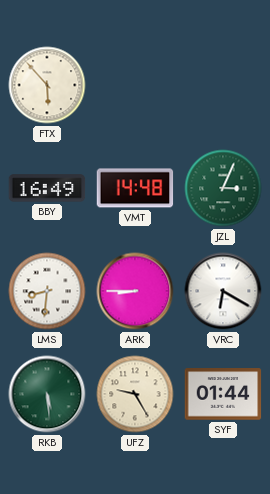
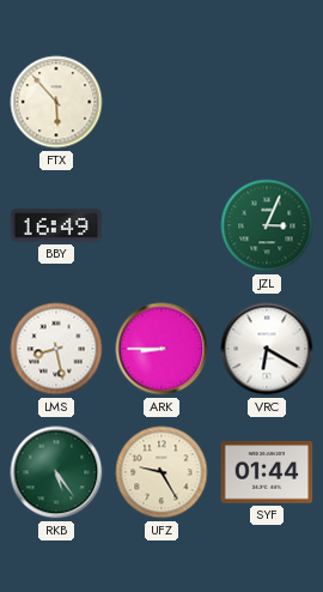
VMT: 14:48 -> none (135, 188)
LMS: 8:31 -> 8:28 (56, 349)
RKB: 5:29 -> 5:24 (56, 472)
